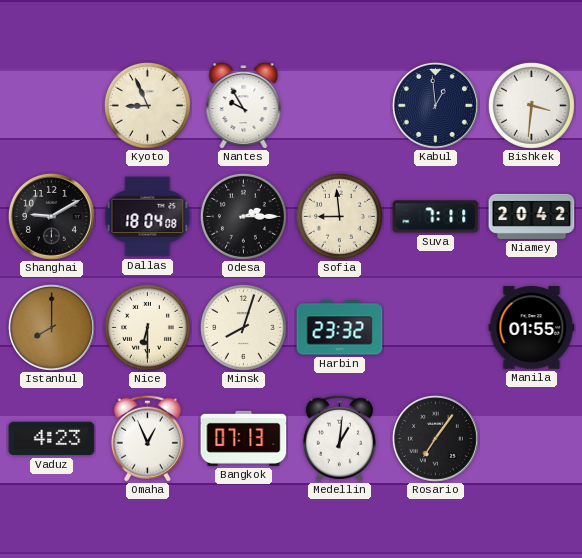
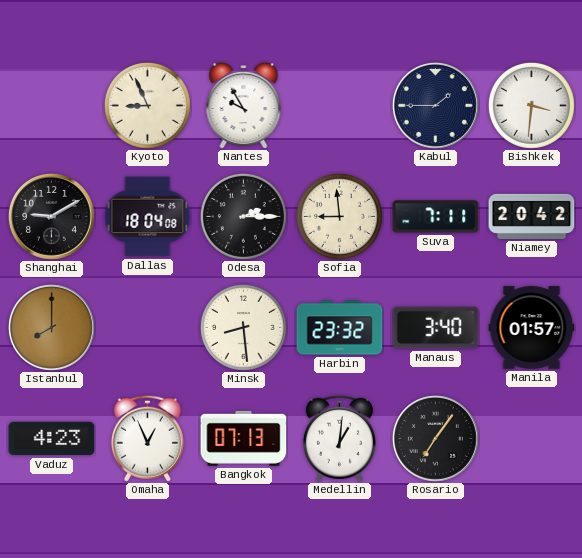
Kabul: 12:59 -> 1:45 (435, 105)
Nice: 6:30 -> none (147, 327)
Minsk: 8:03 -> 8:29 (243, 327)
Manaus: none -> 3:40 (436, 328)
Manila: 01:55 -> 01:57 (532, 328)
